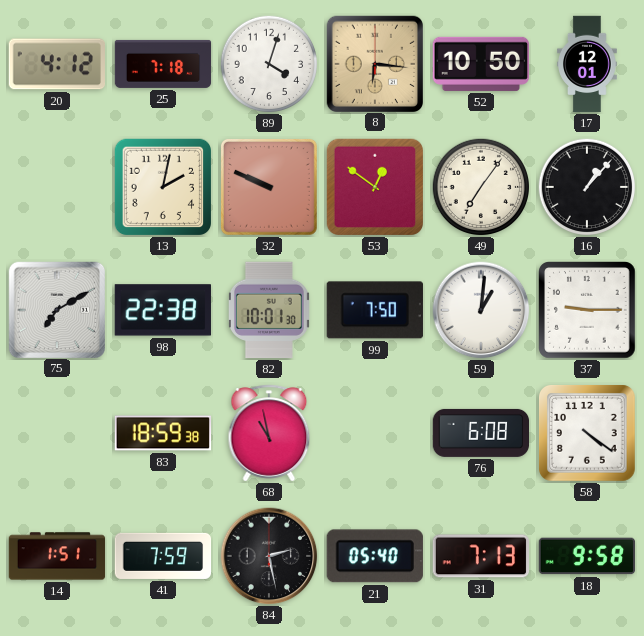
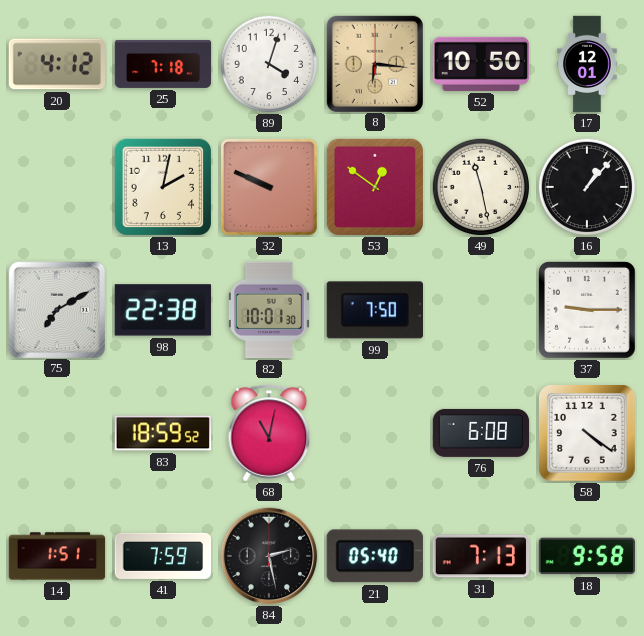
49: 7:06 -> 11:28 (481, 187)
59: 1:01 -> none (481, 310)
83: 18:59:38 -> 18:59:52 (163, 433)
68: 10:58 -> 11:02 (269, 433)
